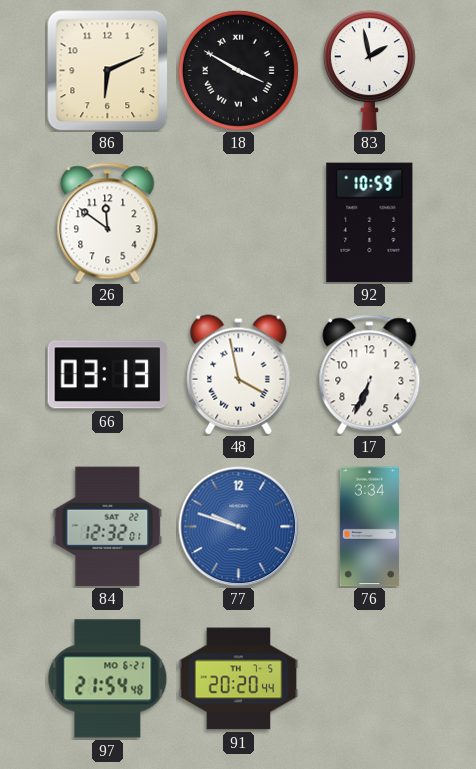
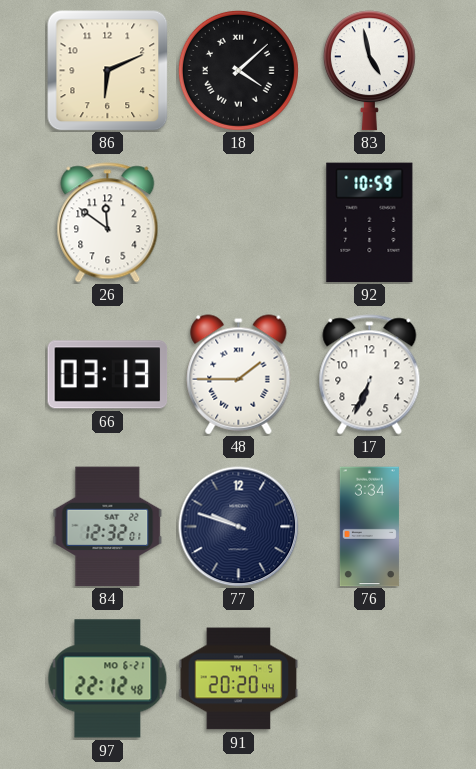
18: 3:50 -> 4:08 (238, 70)
83: 1:58 -> 4:58 (369, 71)
48: 3:58 -> 1:45 (239, 375)
77 dial: blue -> navy (239, 527)
97: 21:54 -> 22:12 (108, 679)
